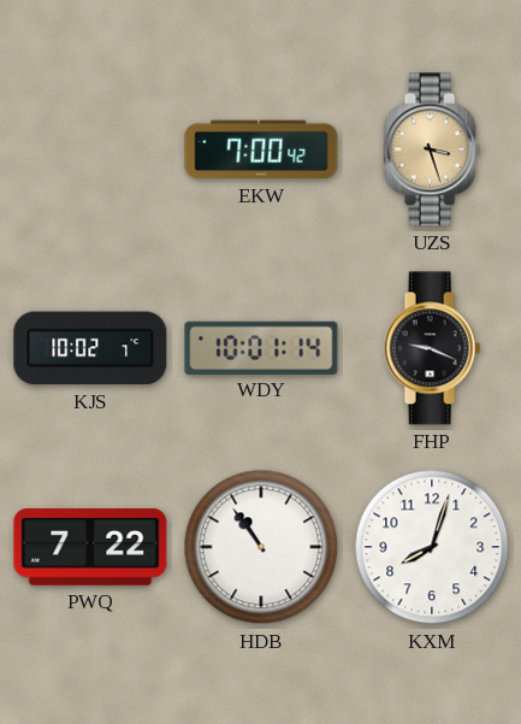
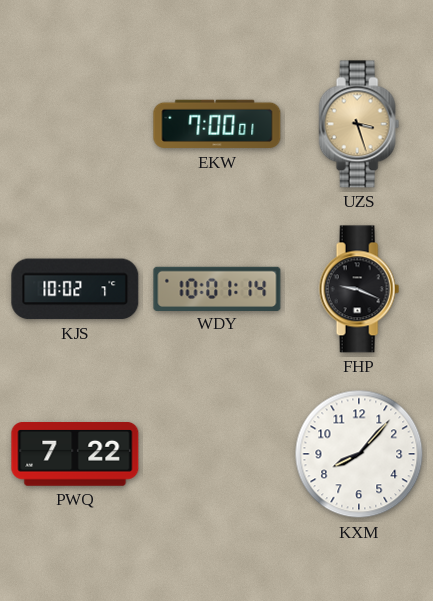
EKW: 7:00:42 -> 7:00:01 (217, 124)
HDB: 10:54 -> none (261, 547)
KXM: 8:03 -> 8:07 (359, 454)
